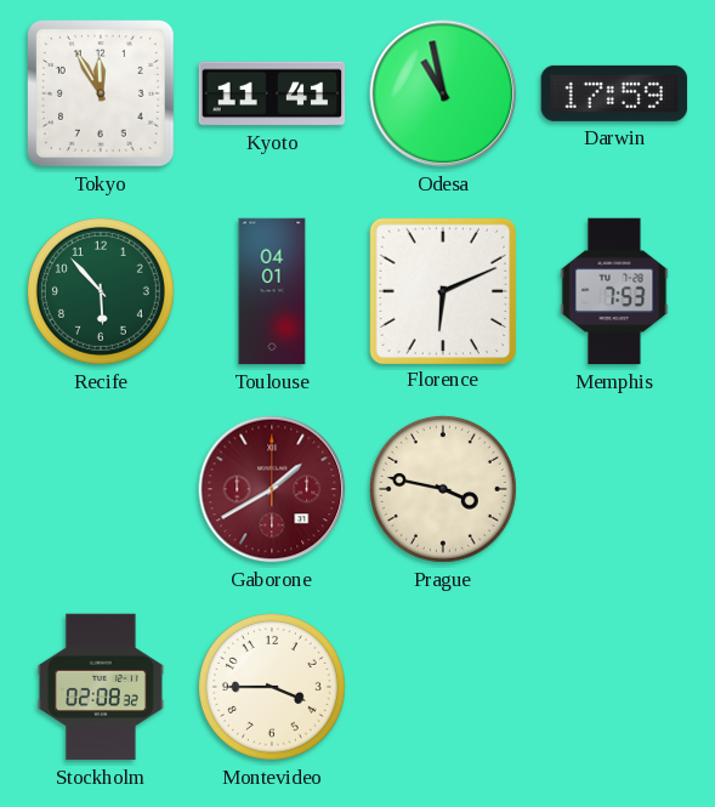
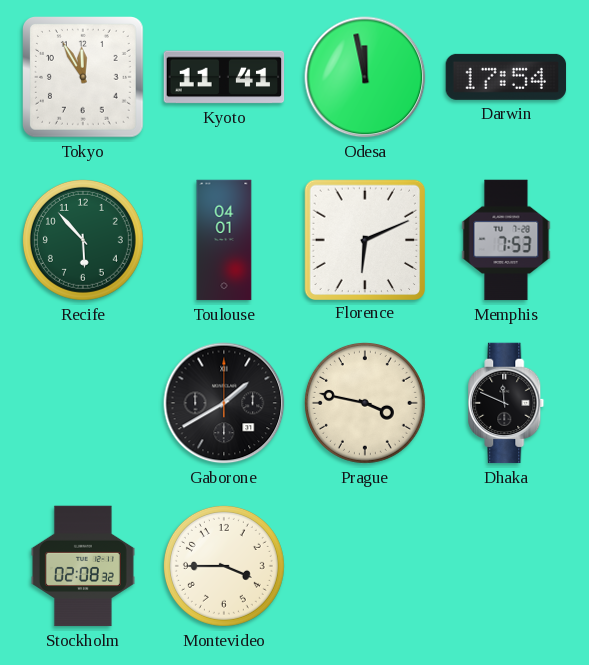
Odesa: 10:58 -> 11:58 (365, 77)
Darwin: 17:59 -> 17:54 (506, 77)
Gaborone dial: burgundy -> black (224, 403)
Dhaka: none -> 11:49 (506, 403)
